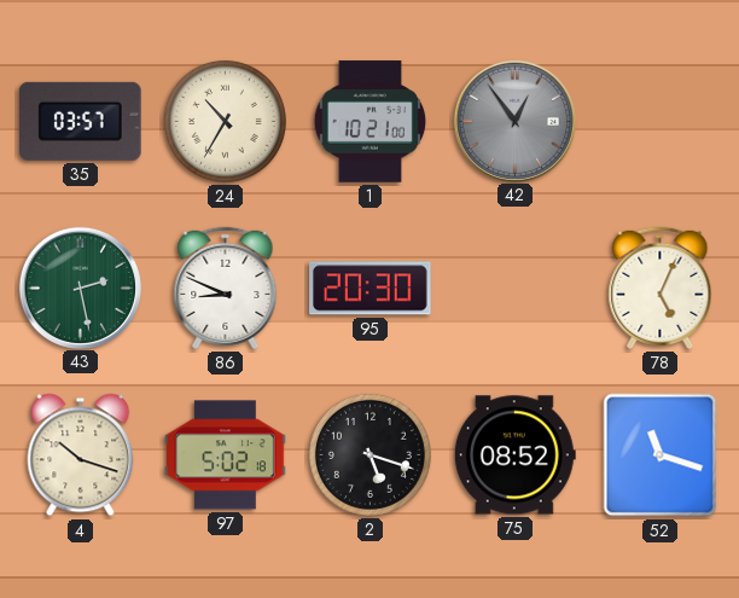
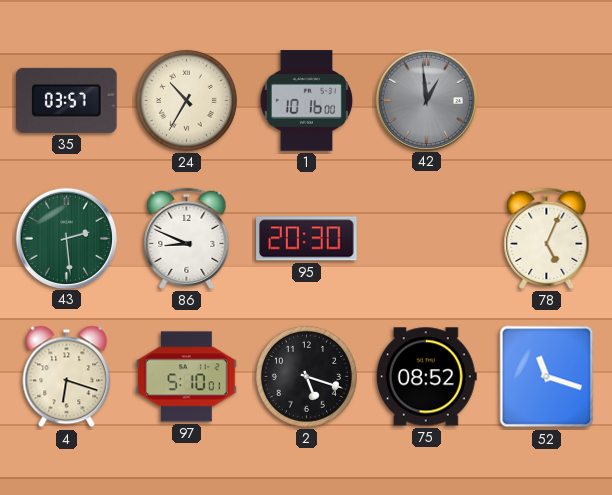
1: 10:21 -> 10:16 (307, 101)
42: 12:54 -> 12:59 (426, 100)
43: 2:28 -> 2:29 (66, 238)
4: 10:18 -> 6:18 (67, 377)
97: 5:02 -> 5:10 (187, 377)
